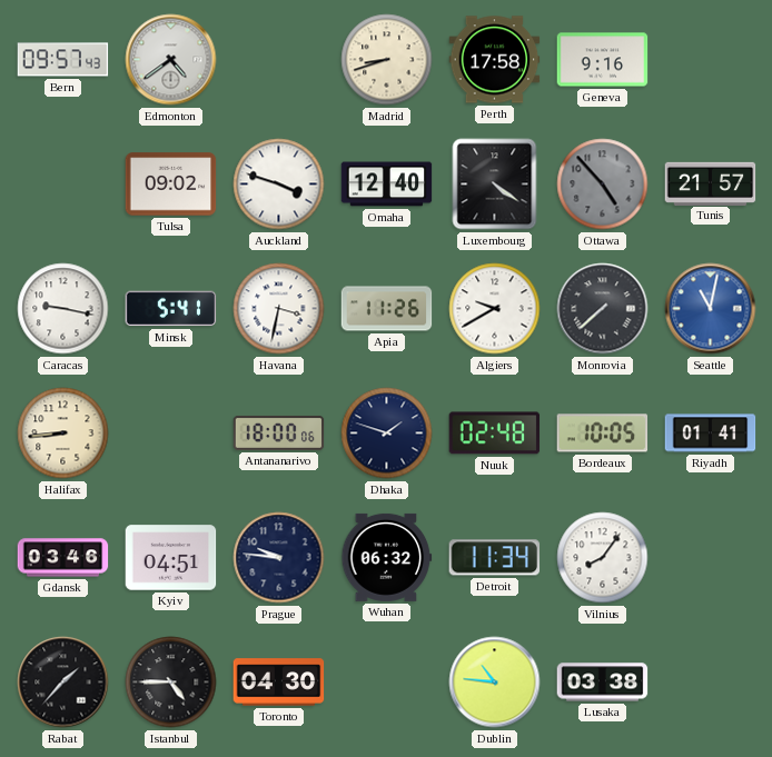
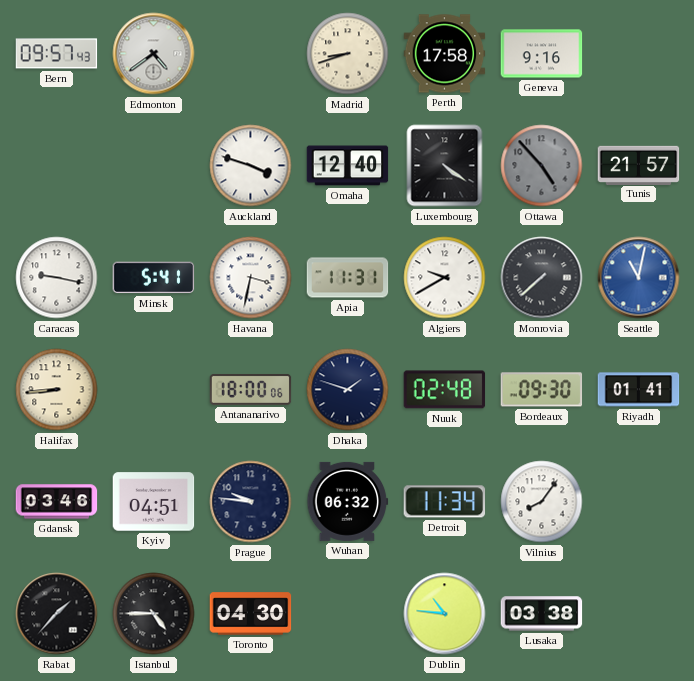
Tulsa: 09:02 -> none (171, 185)
Apia: 11:26 -> 11:31 (348, 278)
Bordeaux: 10:05 -> 09:30 (542, 390)
